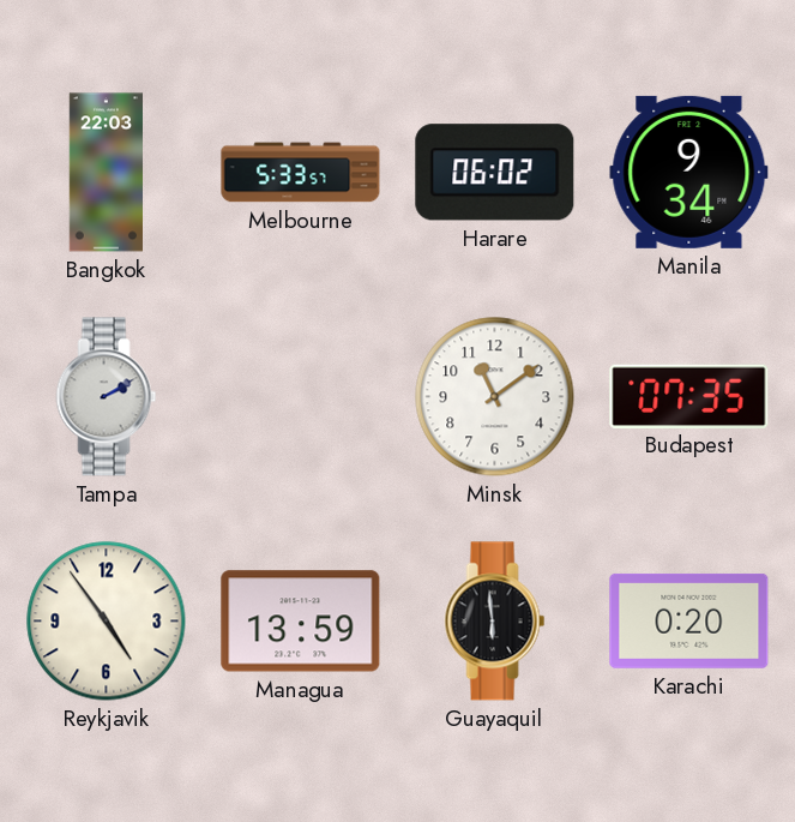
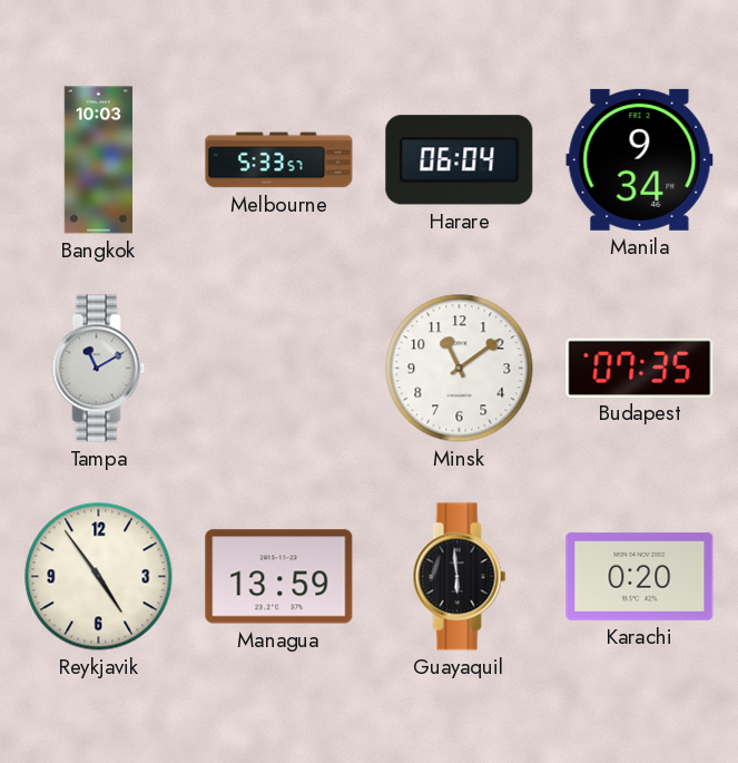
Bangkok: 22:03 -> 10:03 (98, 160)
Harare: 06:02 -> 06:04 (460, 160)
Tampa: 2:10 -> 11:10 (99, 369)
